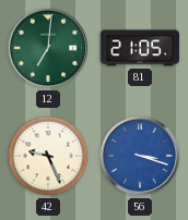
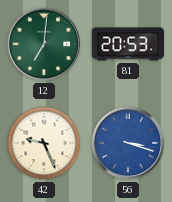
81: 21:05 -> 20:53 (127, 44)
